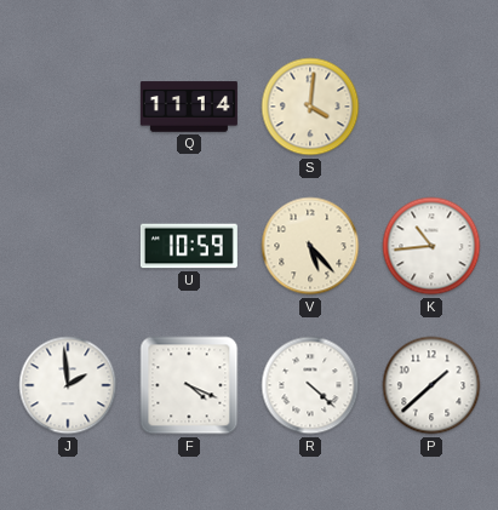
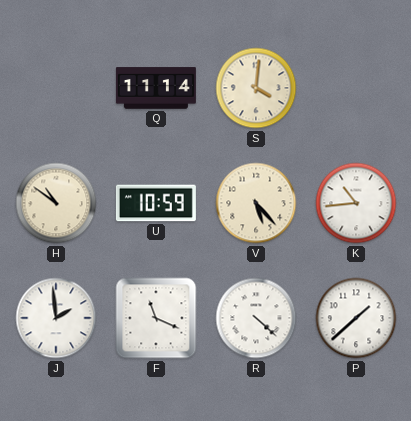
H: none -> 10:51 (56, 203)
F: 4:19 -> 11:19 (156, 318)
